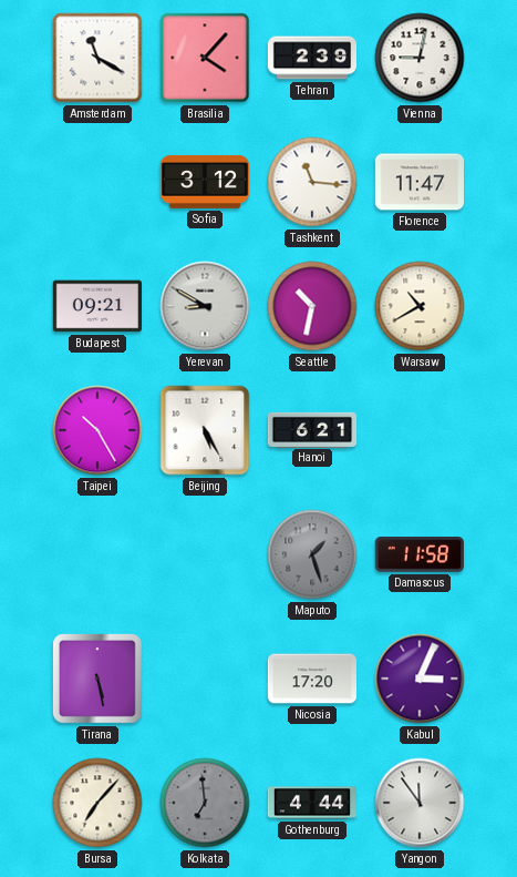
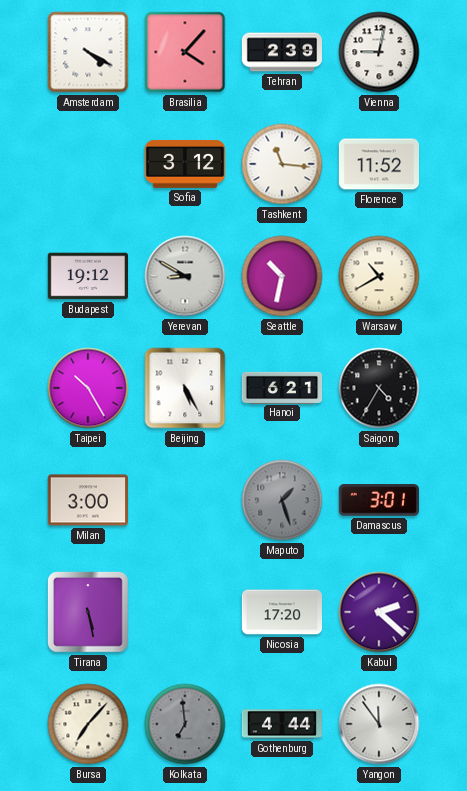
Amsterdam: 11:20 -> 4:20 (88, 52)
Florence: 11:47 -> 11:52 (378, 164)
Budapest: 09:21 -> 19:12 (87, 276)
Saigon: none -> 4:35 (379, 388)
Milan: none -> 3:00 (87, 500)
Damascus: 11:58 -> 3:01 (379, 500)
Kabul: 3:04 -> 2:22 (379, 612)
